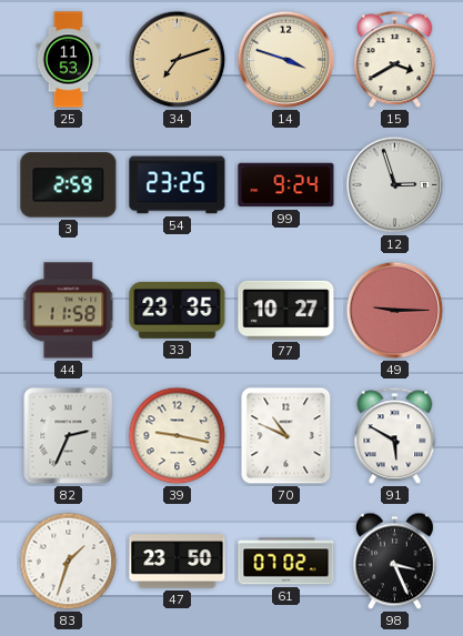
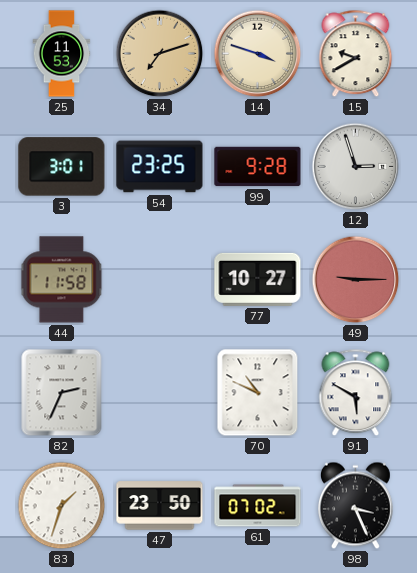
15: 3:40 -> 9:40 (356, 54)
3: 2:59 -> 3:01 (62, 167)
99: 9:24 -> 9:28 (258, 167)
33: 23:35 -> none (178, 310)
39: 9:17 -> none (178, 436)
